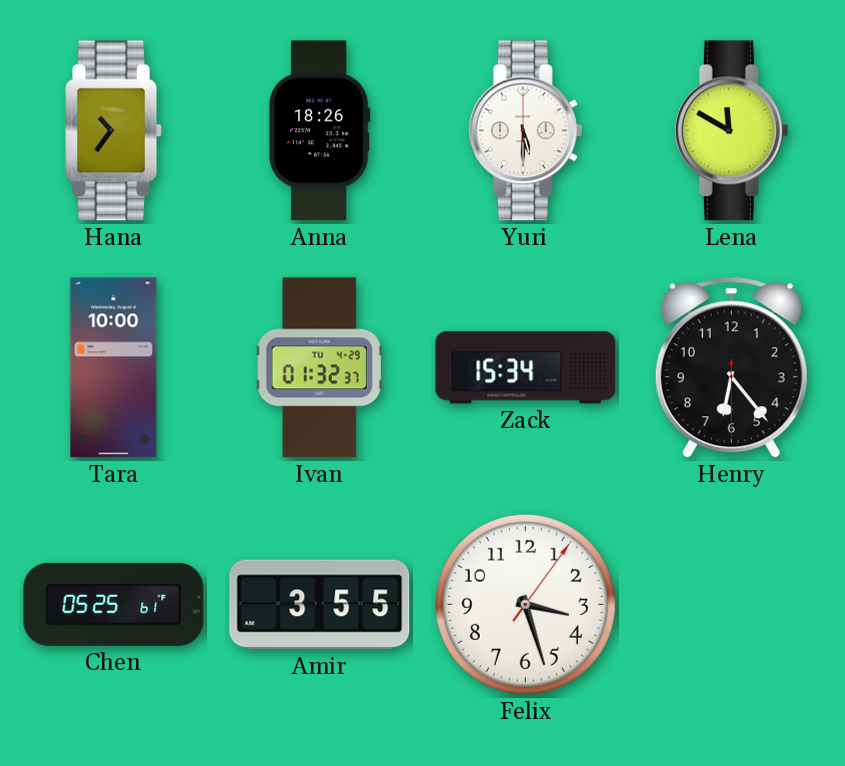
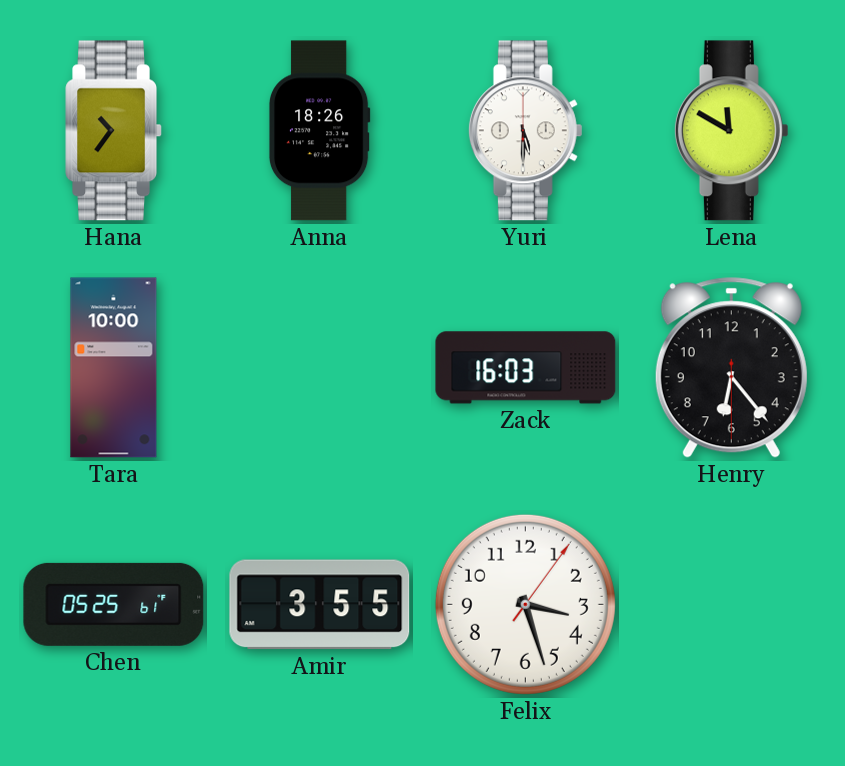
Ivan: 01:32 -> none (319, 368)
Zack: 15:34 -> 16:03 (526, 368)
